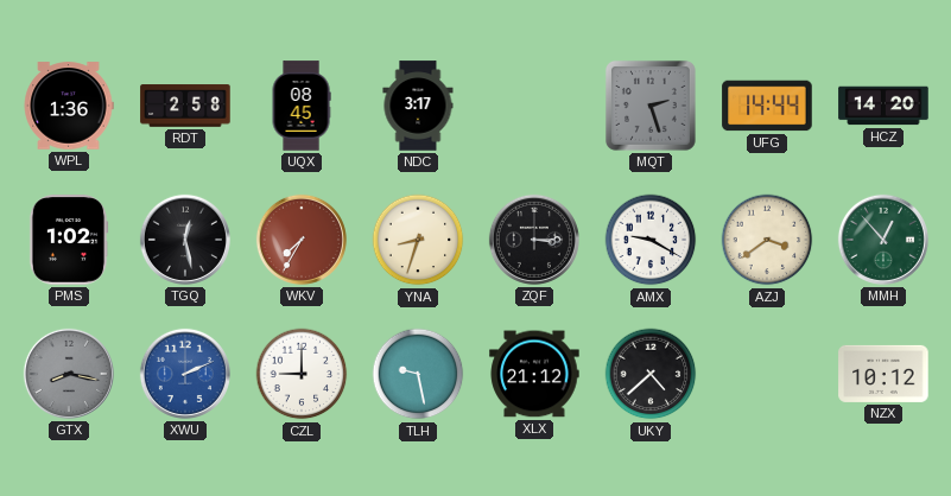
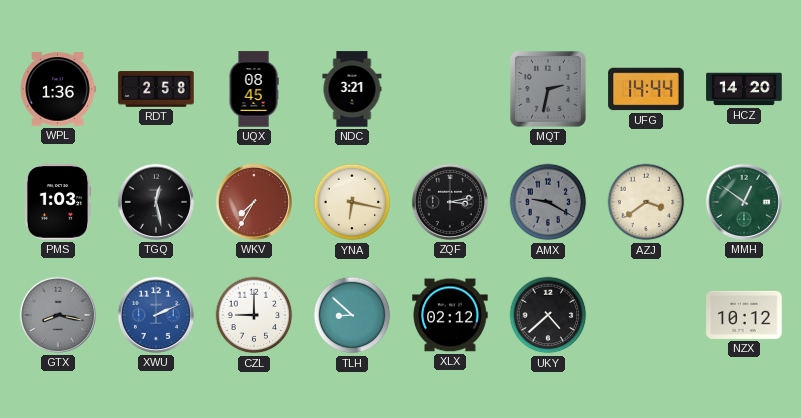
NDC: 3:17 -> 3:21 (352, 89)
MQT: 2:27 -> 2:32 (548, 89)
PMS: 1:02 -> 1:03 (58, 202)
YNA: 8:33 -> 6:17 (352, 202)
ZQF: 3:15 -> 3:13 (450, 202)
AMX dial: white -> grey (548, 202)
MMH: 12:53 -> 12:51 (744, 202)
TLH: 9:28 -> 8:52 (352, 315)
XLX: 21:12 -> 02:12 (450, 315)
